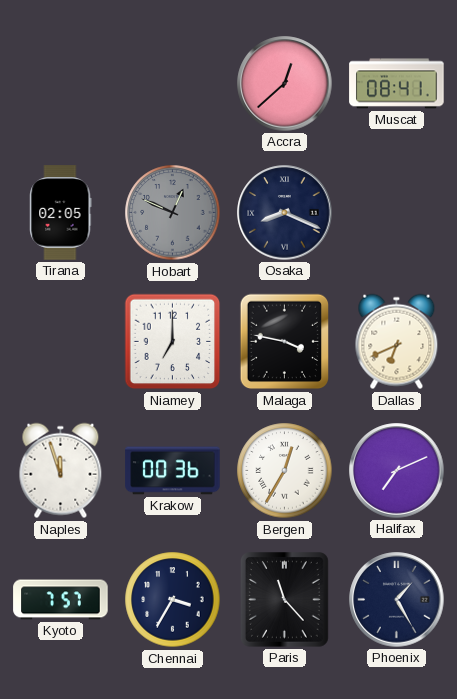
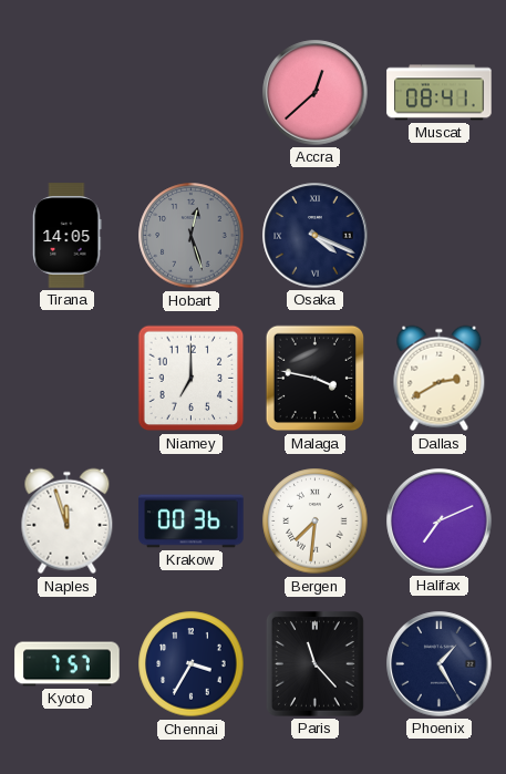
Tirana: 02:05 -> 14:05 (68, 236)
Hobart: 12:49 -> 12:27 (192, 236)
Osaka: 8:19 -> 4:19 (316, 236)
Dallas: 6:41 -> 2:40 (440, 379)
Bergen: 12:35 -> 7:31 (316, 522)
